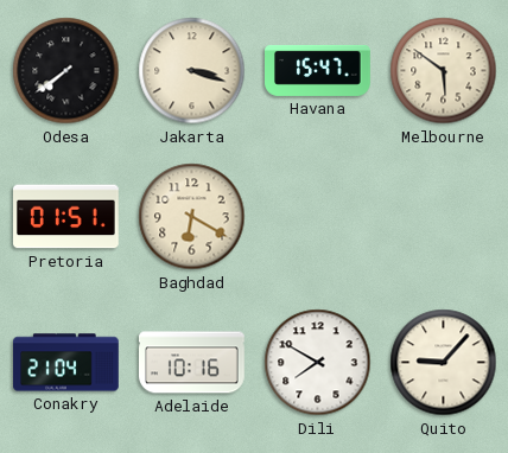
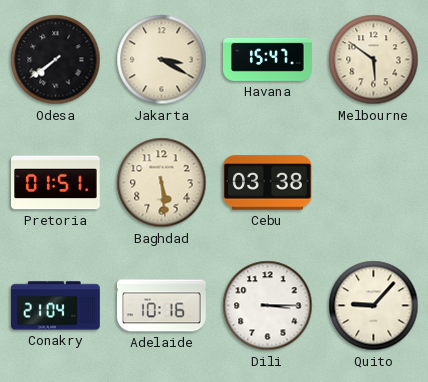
Jakarta: 3:18 -> 3:20 (162, 60)
Baghdad: 6:20 -> 5:29 (162, 183)
Cebu: none -> 03:38 (268, 183)
Dili: 7:50 -> 3:15 (268, 306)
